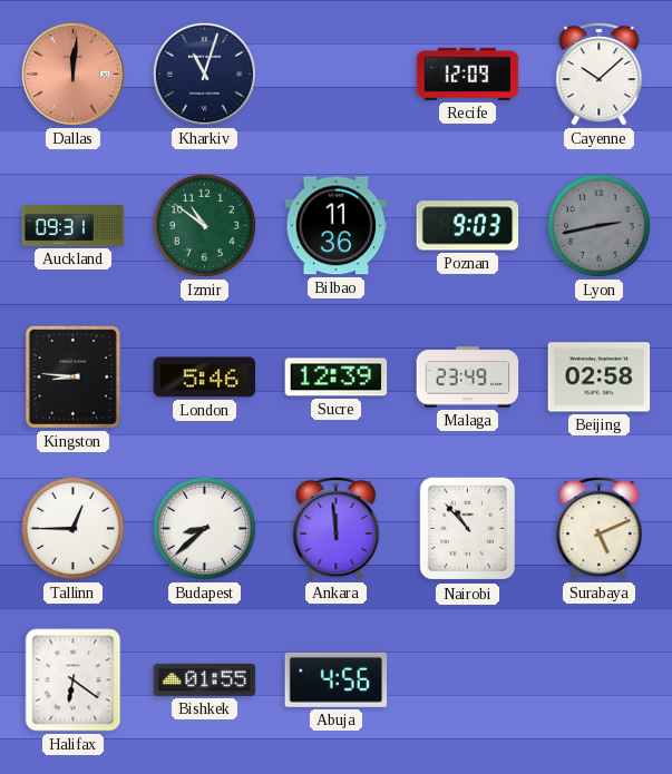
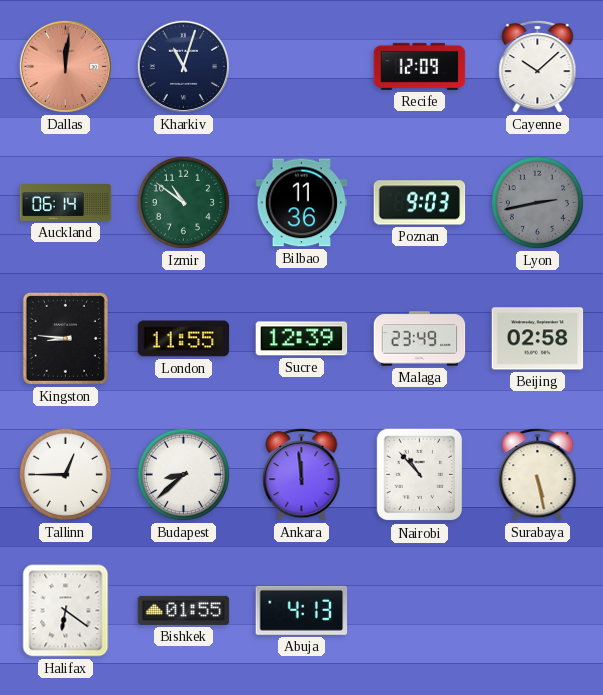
Auckland: 09:31 -> 06:14 (66, 203)
London: 5:46 -> 11:55 (184, 339)
Surabaya: 5:11 -> 5:28 (538, 474)
Abuja: 4:56 -> 4:13 (302, 610)
